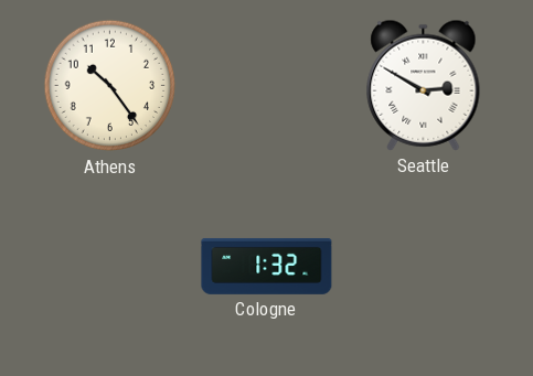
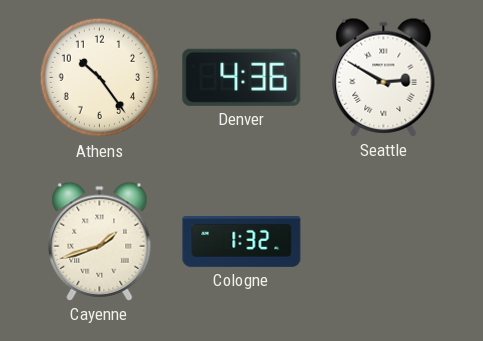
Denver: none -> 4:36 (242, 77)
Cayenne: none -> 1:42 (100, 241)
